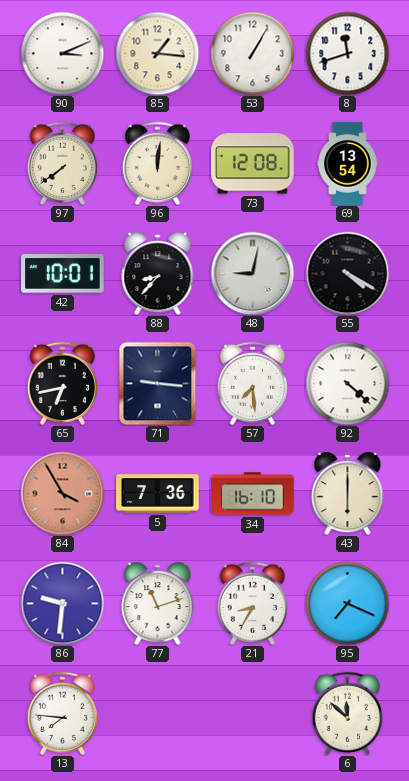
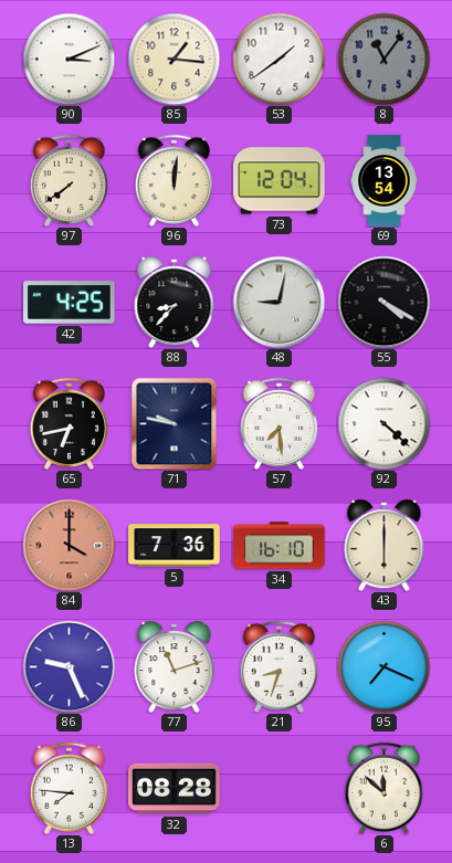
53: 1:05 -> 1:39 (278, 59)
8: 11:42 -> 11:06 (383, 59)
8 dial: white -> grey (383, 59)
73: 12:08 -> 12:04 (280, 181)
42: 10:01 -> 4:25 (70, 303)
71: 9:16 -> 9:47 (175, 423)
84: 3:55 -> 4:00 (69, 545)
86: 9:31 -> 9:26 (69, 666)
21: 8:35 -> 8:33 (278, 666)
32: none -> 08:28 (175, 789)
